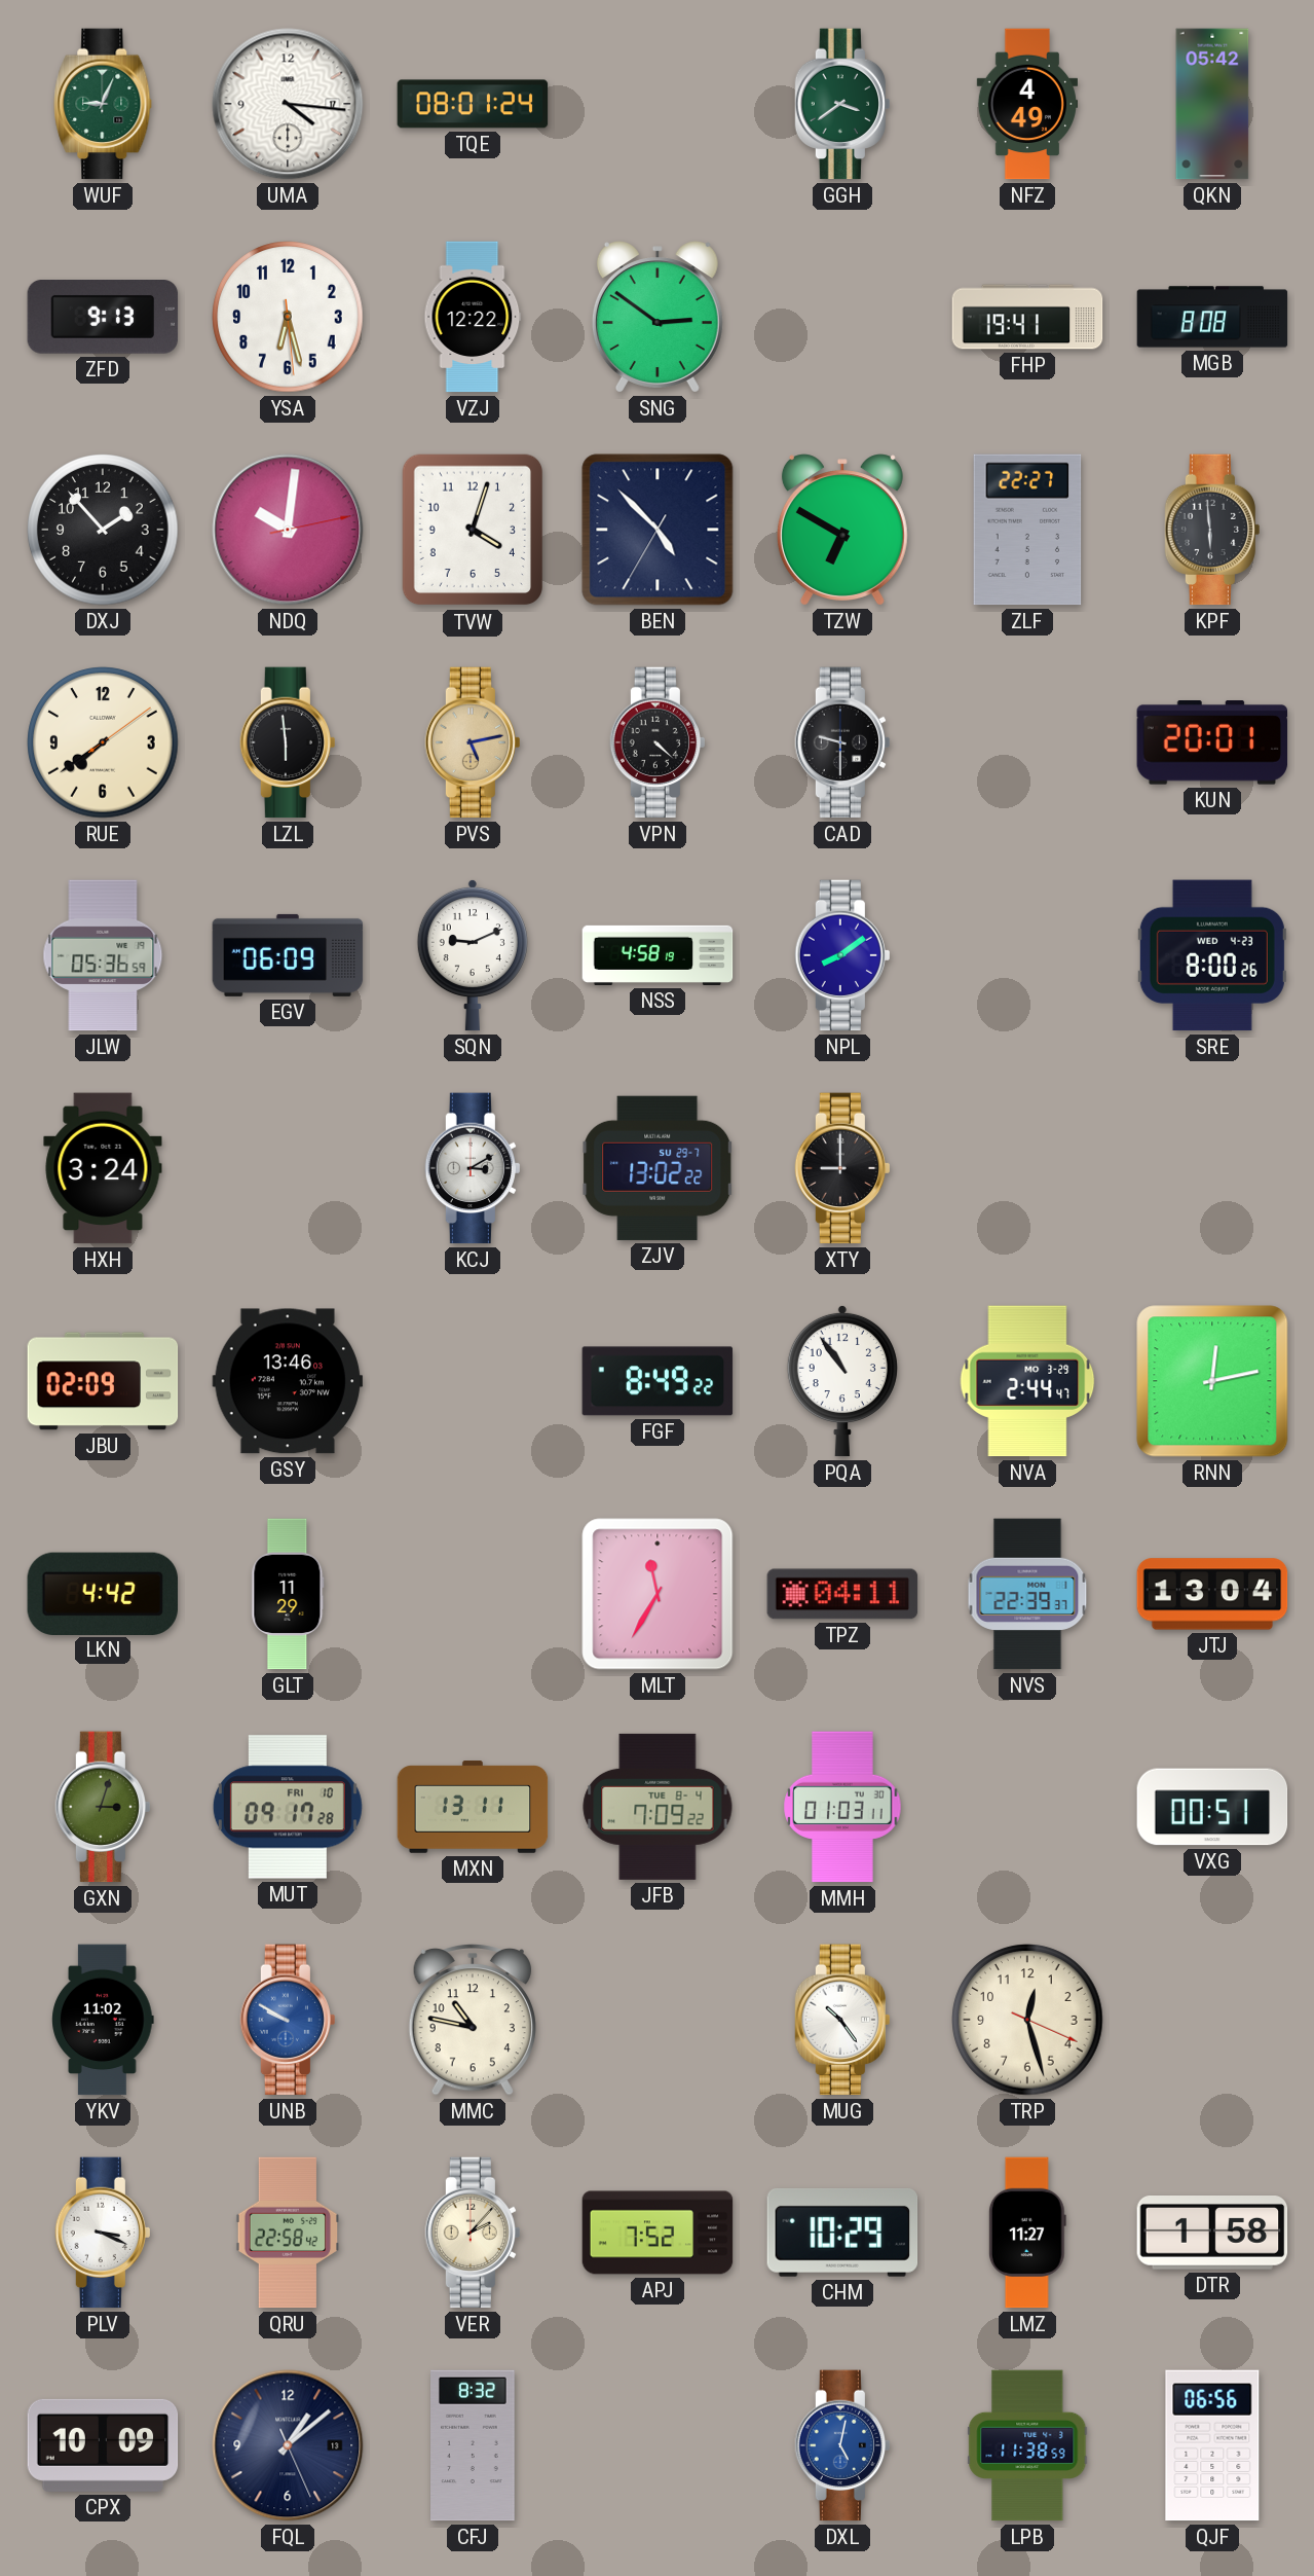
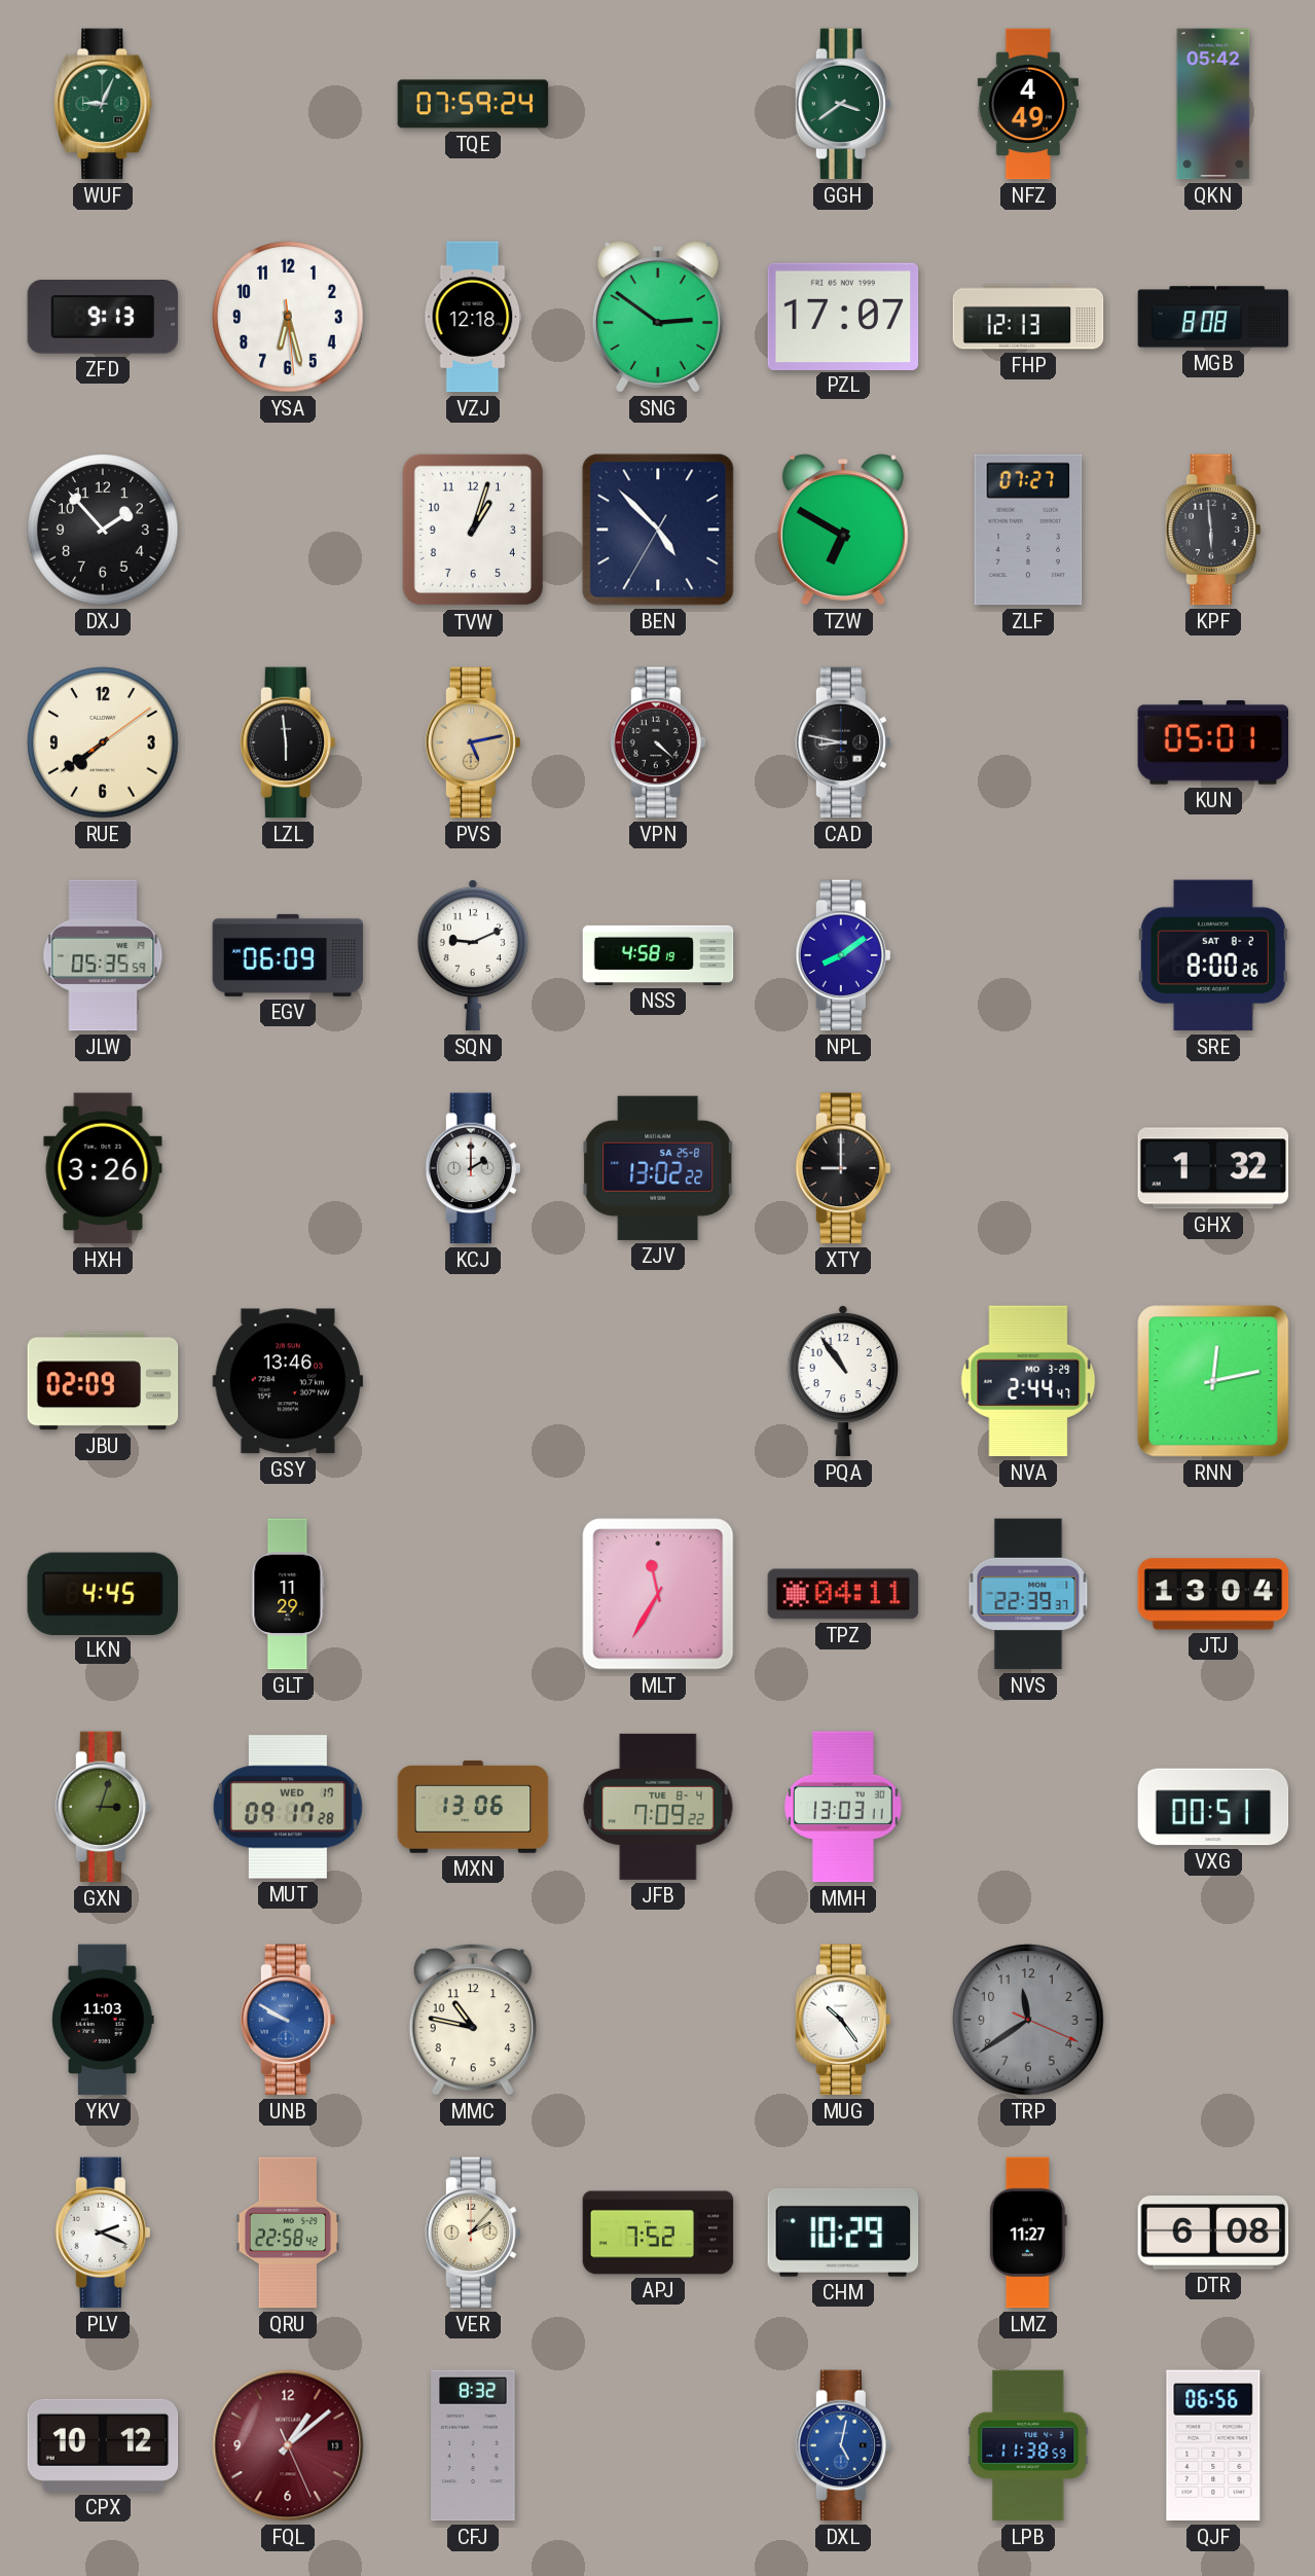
UMA: 4:16 -> none (288, 104)
TQE: 08:01 -> 07:59 (473, 104)
VZJ: 12:22 -> 12:18 (473, 317)
PZL: none -> 17:07 (843, 316)
FHP: 19:41 -> 12:13 (1028, 317)
NDQ: 10:01 -> none (288, 530)
TVW: 4:03 -> 1:03 (473, 530)
ZLF: 22:27 -> 07:27 (1028, 530)
CAD: 9:30 -> 8:47 (842, 742)
KUN: 20:01 -> 05:01 (1213, 743)
JLW: 05:36 -> 05:35 (103, 955)
SRE date: WED 4-23 -> SAT 8-2 (1213, 955)
HXH: 3:24 -> 3:26 (103, 1168)
KCJ: 3:10 -> 2:00 (472, 1168)
ZJV date: SU 29-7 -> SA 25-8 (658, 1168)
GHX: none -> 1:32 (1213, 1168)
FGF: 8:49 -> none (658, 1381)
LKN: 4:42 -> 4:45 (103, 1593)
MUT date: FRI 10 -> WED 17 (288, 1807)
MXN: 13:11 -> 13:06 (473, 1807)
MMH: 01:03 -> 13:03 (843, 1807)
YKV: 11:02 -> 11:03 (103, 2020)
TRP: 12:27 -> 11:39 (1028, 2020)
TRP dial: cream -> grey (1028, 2020)
PLV: 3:19 -> 2:19 (102, 2233)
DTR: 1:58 -> 6:08 (1213, 2233)
CPX: 10:09 -> 10:12 (103, 2445)
FQL dial: navy -> burgundy (288, 2445)
